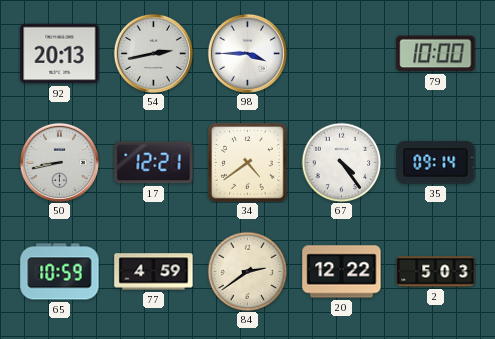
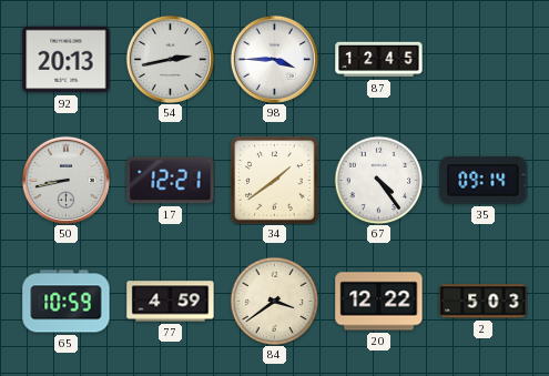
87: none -> 12:45 (379, 60)
79: 10:00 -> none (436, 54)
34: 4:39 -> 1:39 (275, 181)
84: 2:39 -> 3:39 (274, 301)
